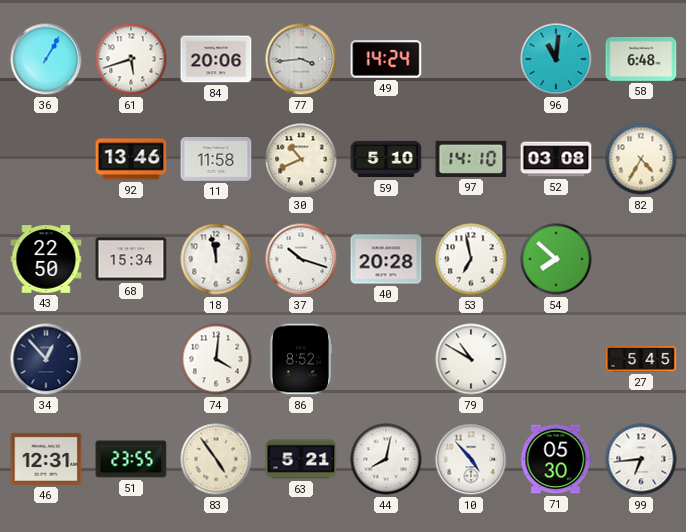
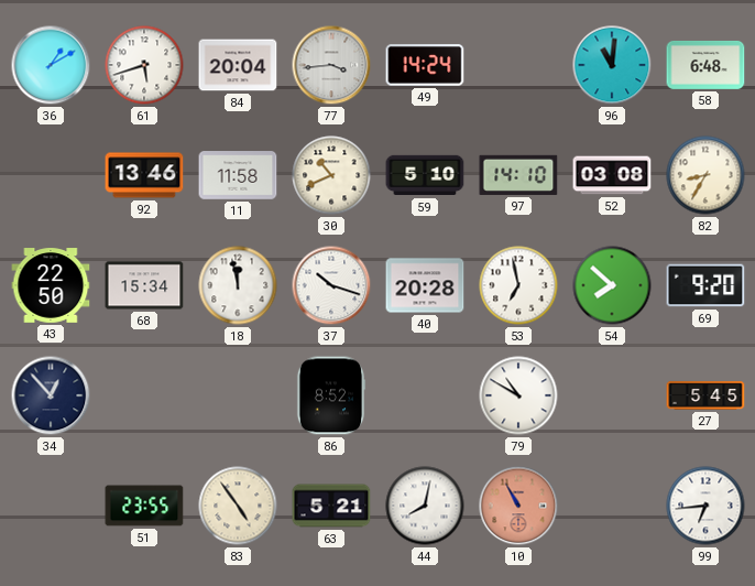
36: 1:05 -> 1:10 (51, 65)
84: 20:06 -> 20:04 (238, 65)
82: 4:35 -> 8:35 (705, 175)
69: none -> 9:20 (705, 285)
74: 4:01 -> none (216, 359)
46: 12:31 -> none (46, 459)
10: 4:53 -> 10:55 (518, 506)
10 dial: white -> salmon (518, 506)
71: 05:30 -> none (556, 459)
